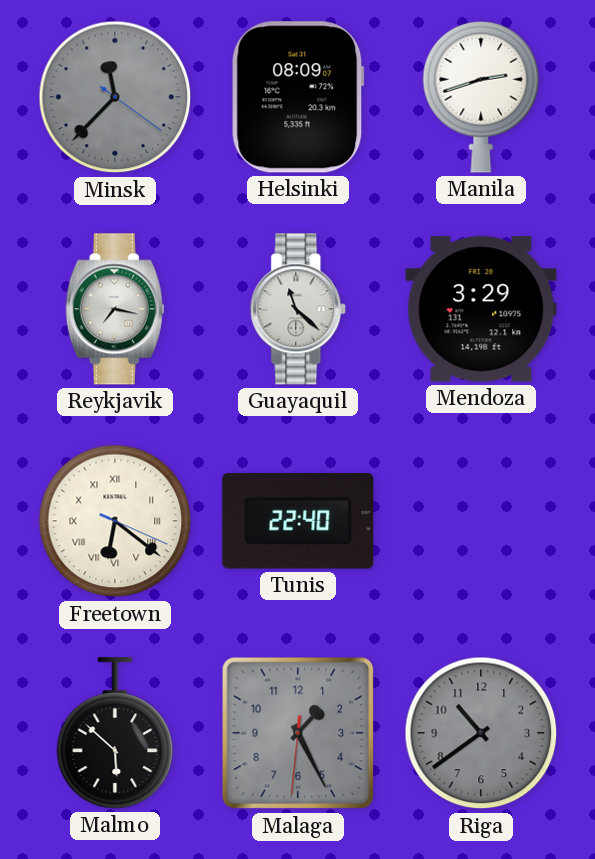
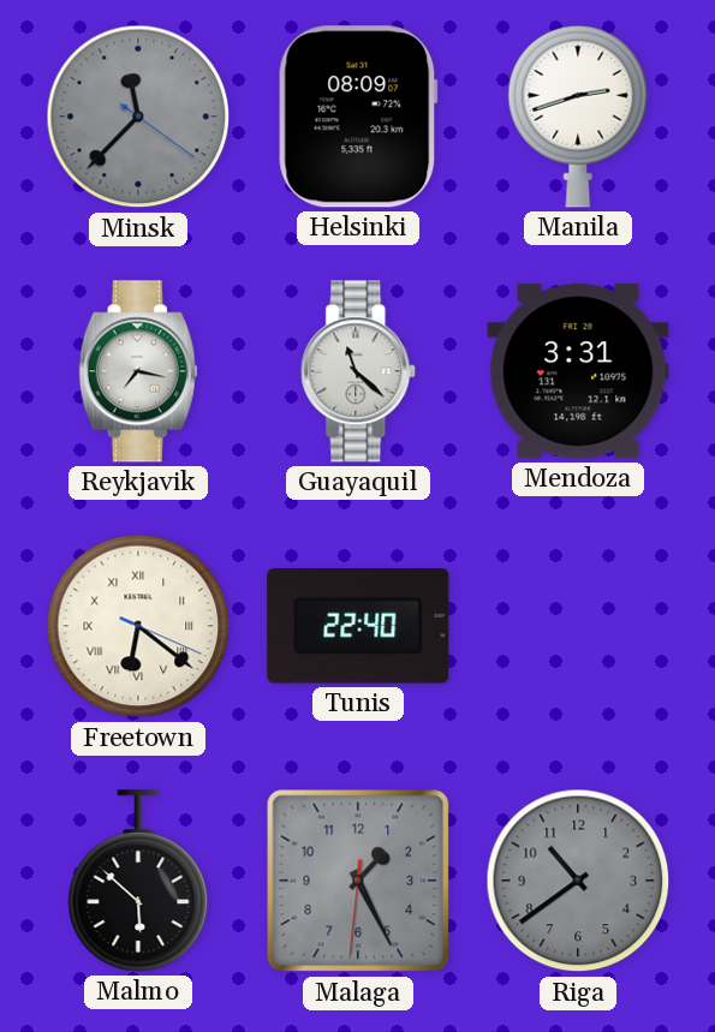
Mendoza: 3:29 -> 3:31 (578, 371)
